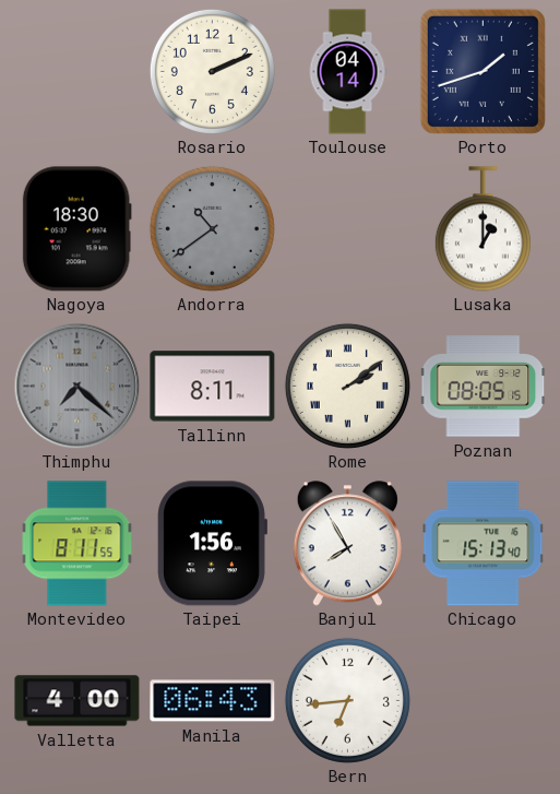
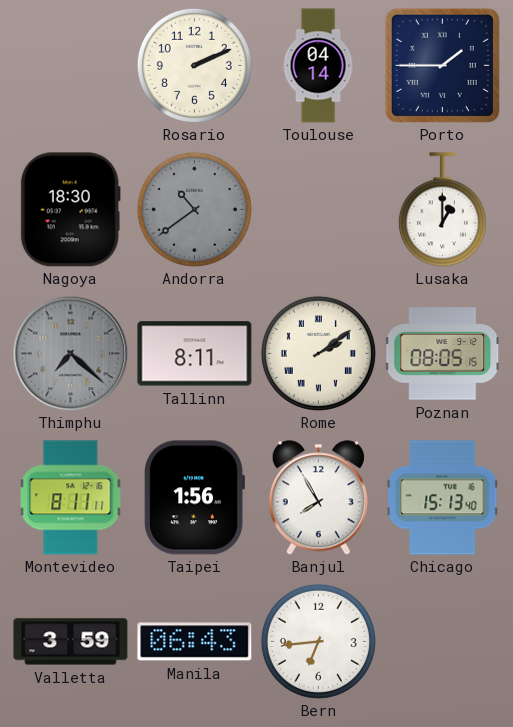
Porto: 1:42 -> 1:45 (442, 65)
Montevideo: 8:11:55 -> 8:11:11 (71, 498)
Valletta: 4:00 -> 3:59 (71, 642)
